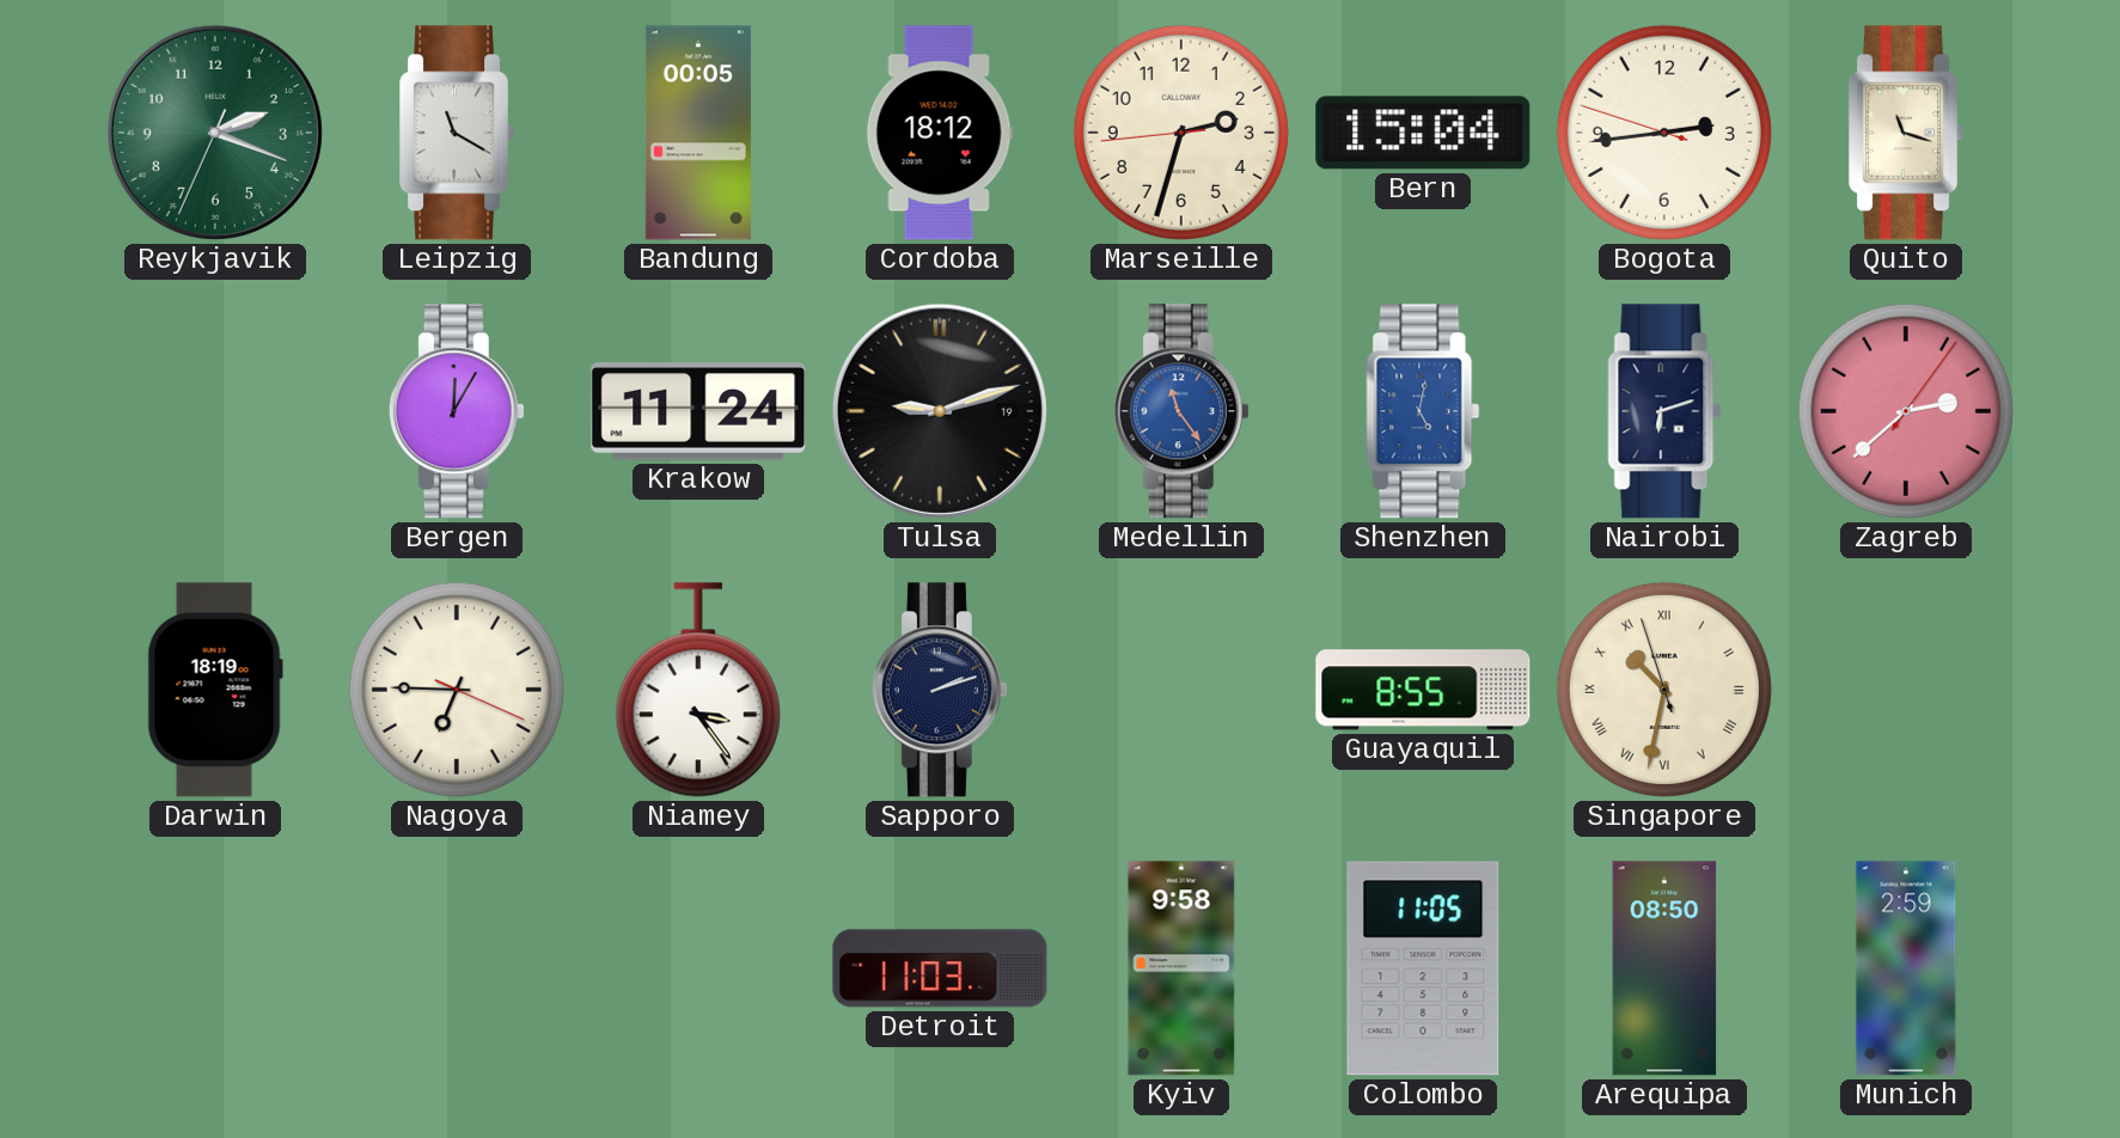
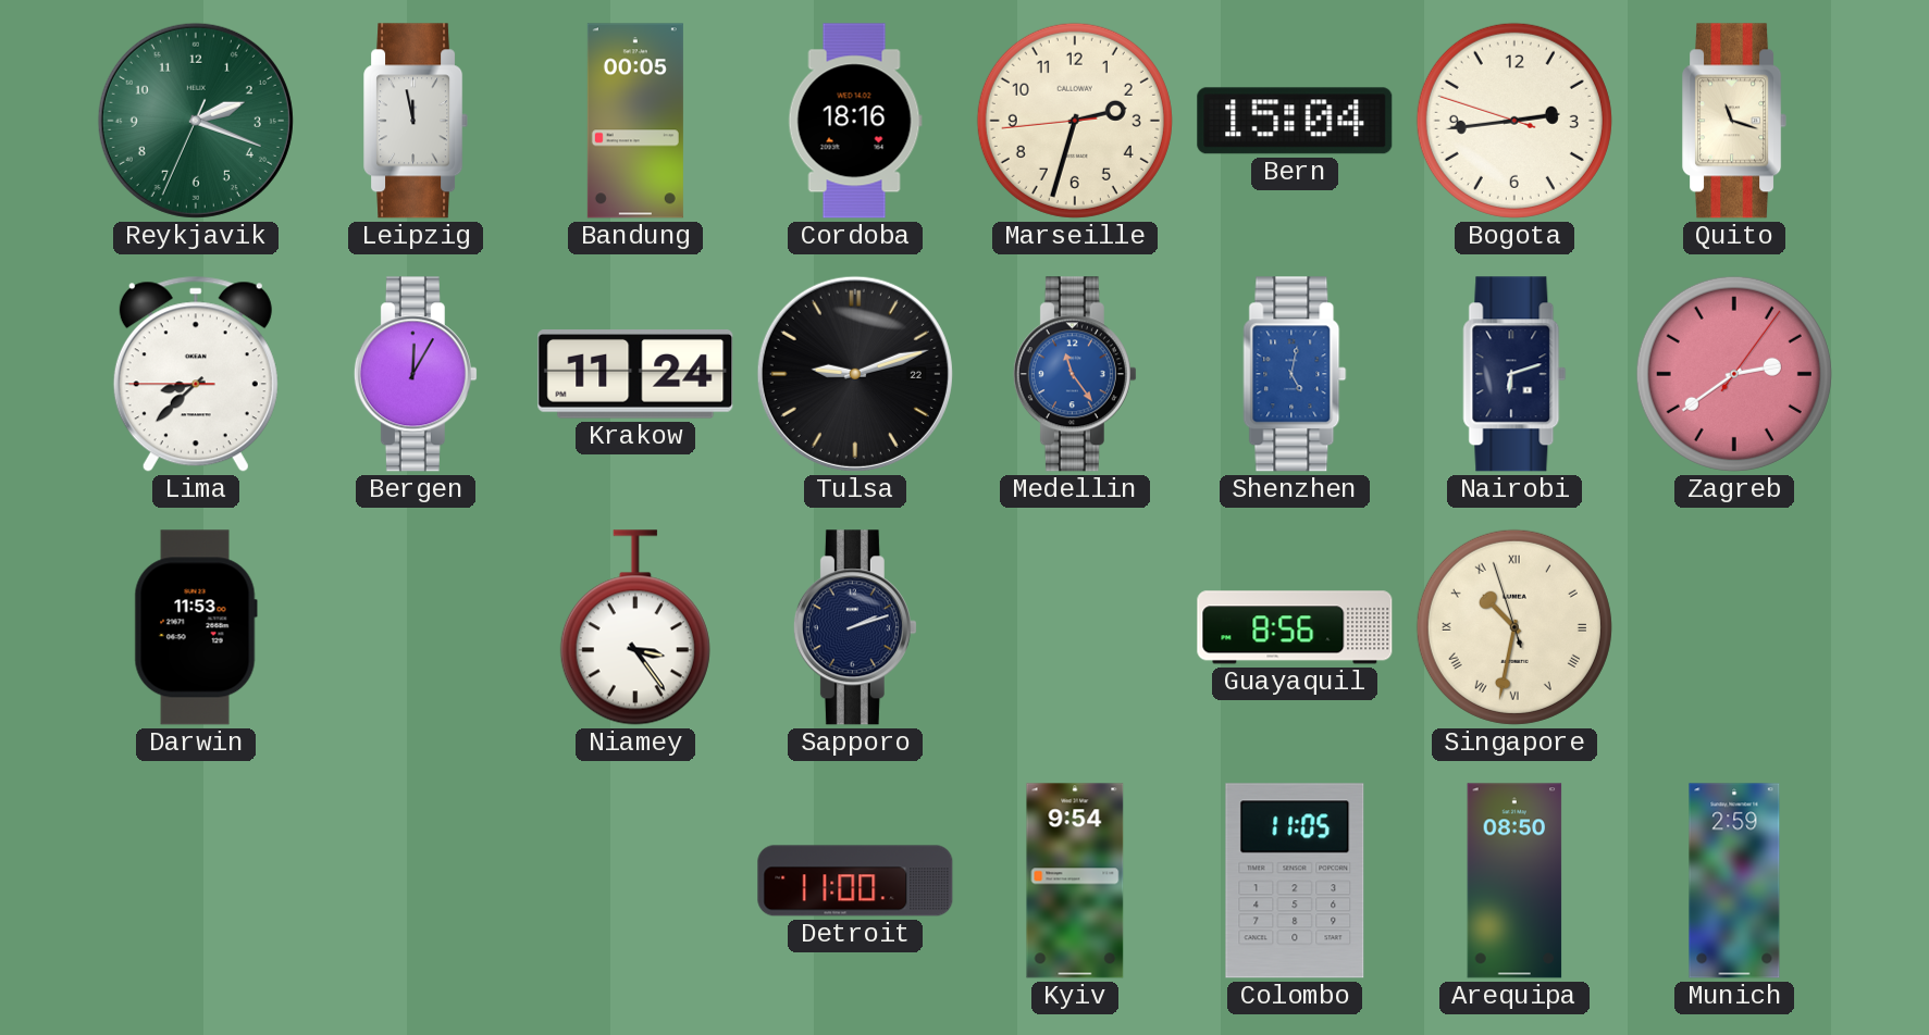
Leipzig: 11:20 -> 11:58 (417, 121)
Cordoba: 18:12 -> 18:16 (855, 121)
Lima: none -> 8:37 (196, 374)
Tulsa date: 19 -> 22 (855, 374)
Zagreb: 2:38 -> 2:39 (1734, 374)
Darwin: 18:19 -> 11:53 (196, 627)
Nagoya: 6:45 -> none (457, 690)
Guayaquil: 8:55 -> 8:56 (1295, 627)
Detroit: 11:03 -> 11:00 (855, 881)
Kyiv: 9:58 -> 9:54 (1075, 881)
